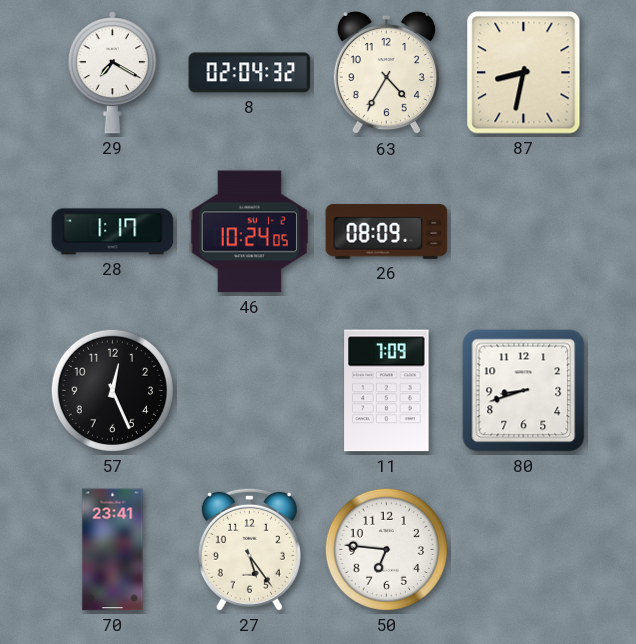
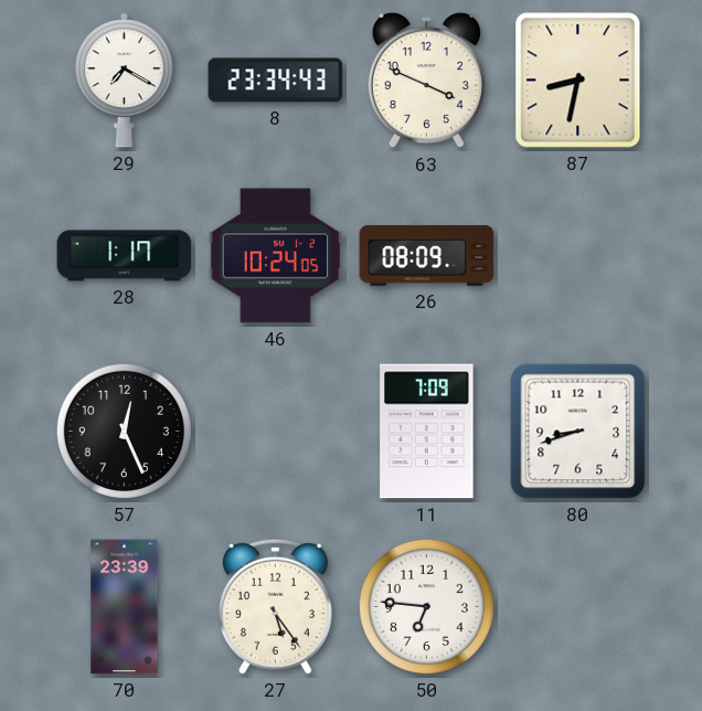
8: 02:04 -> 23:34 (276, 81)
63: 4:35 -> 3:49 (426, 81)
70: 23:41 -> 23:39 (125, 607)
